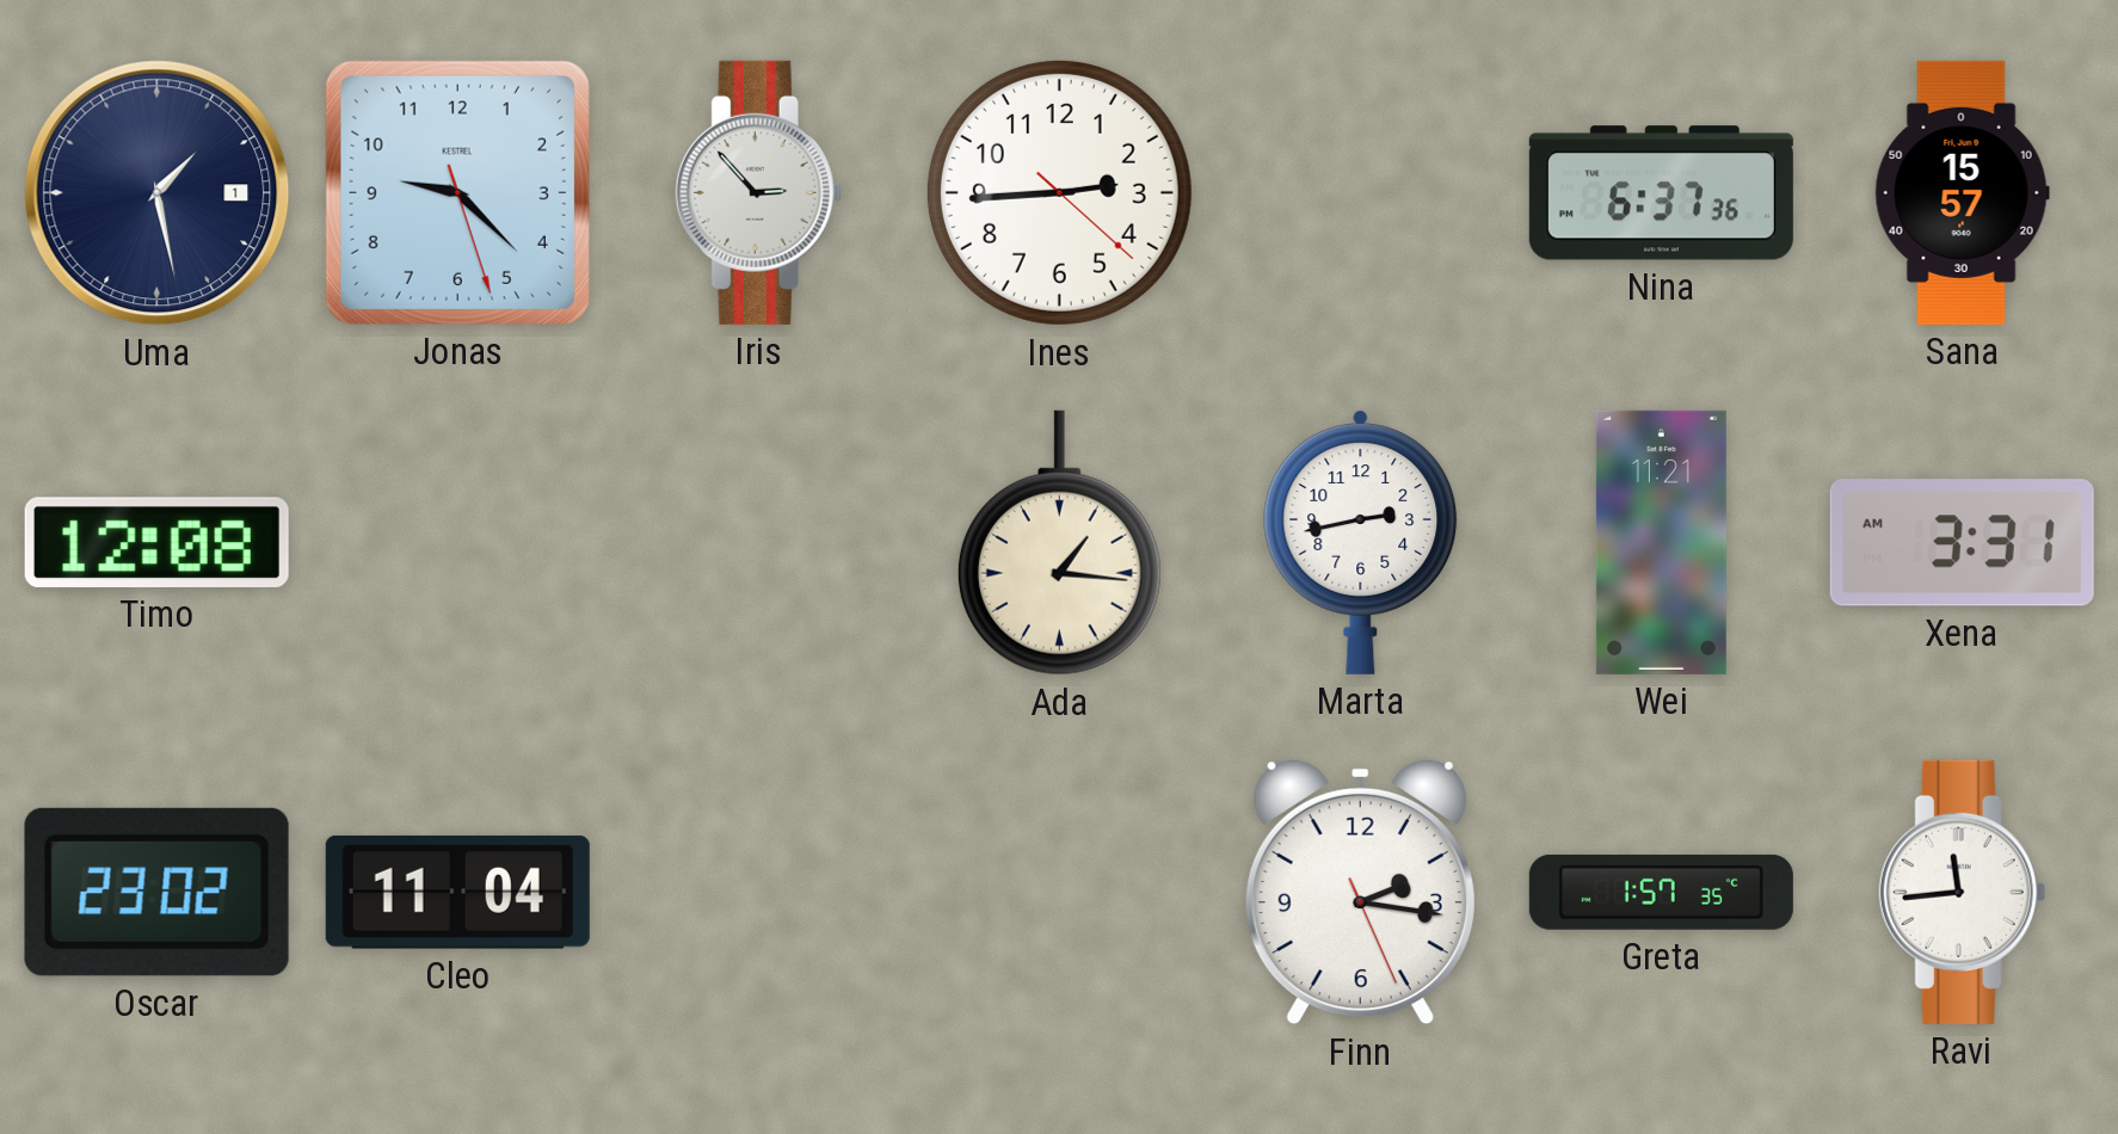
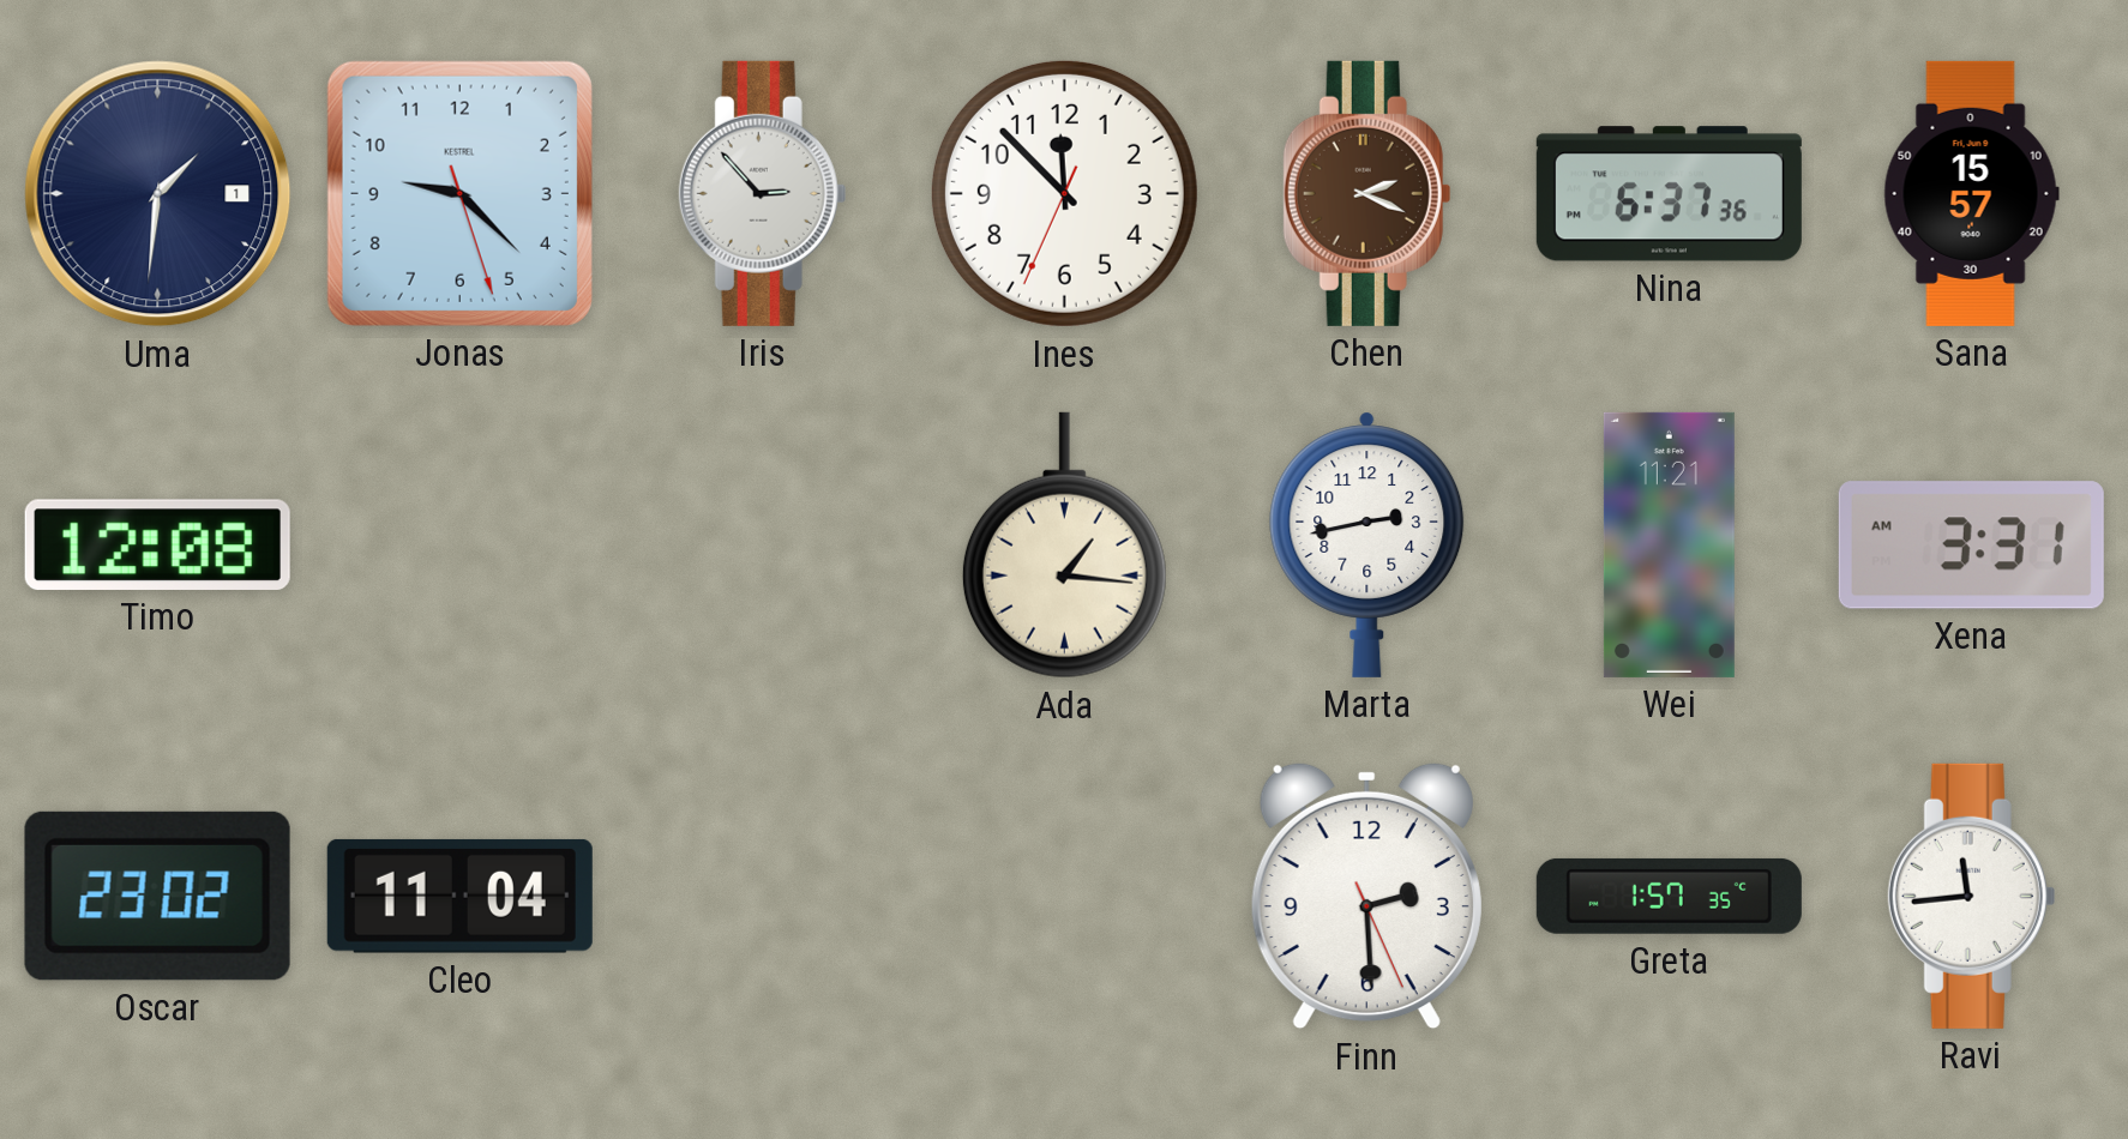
Uma: 1:28 -> 1:31 (158, 194)
Ines: 2:44 -> 11:52 (1064, 193)
Chen: none -> 2:19 (1367, 193)
Finn: 2:16 -> 2:29 (1366, 896)
